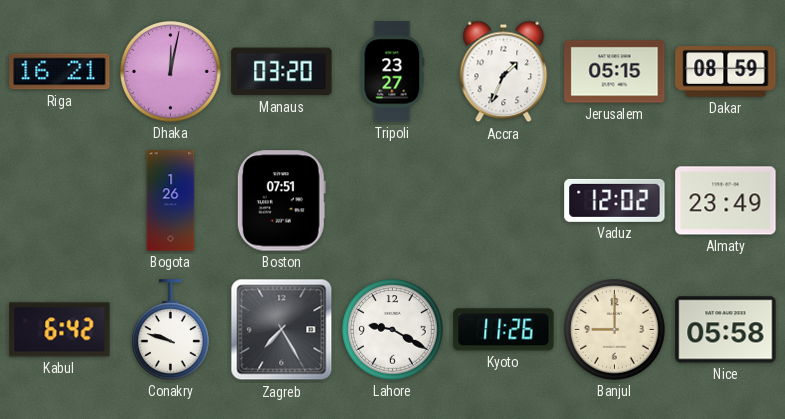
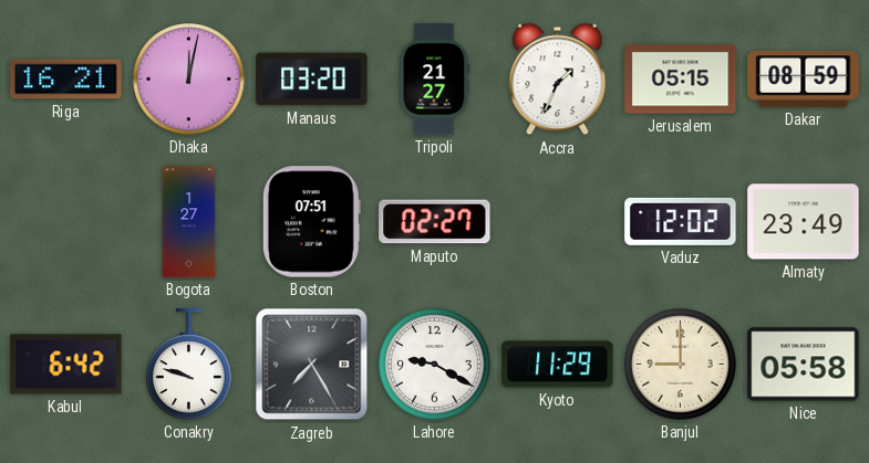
Tripoli: 23:27 -> 21:27 (435, 80)
Bogota: 1:26 -> 1:27 (189, 222)
Maputo: none -> 02:27 (435, 222)
Kyoto: 11:26 -> 11:29 (558, 365)
